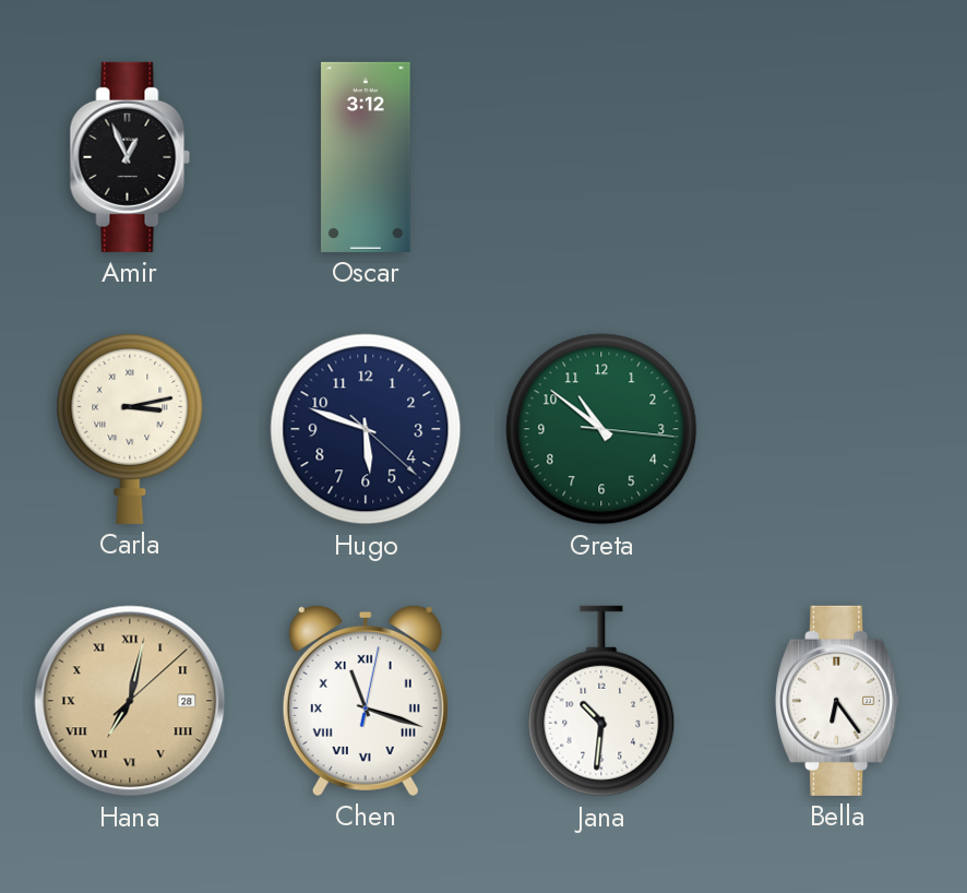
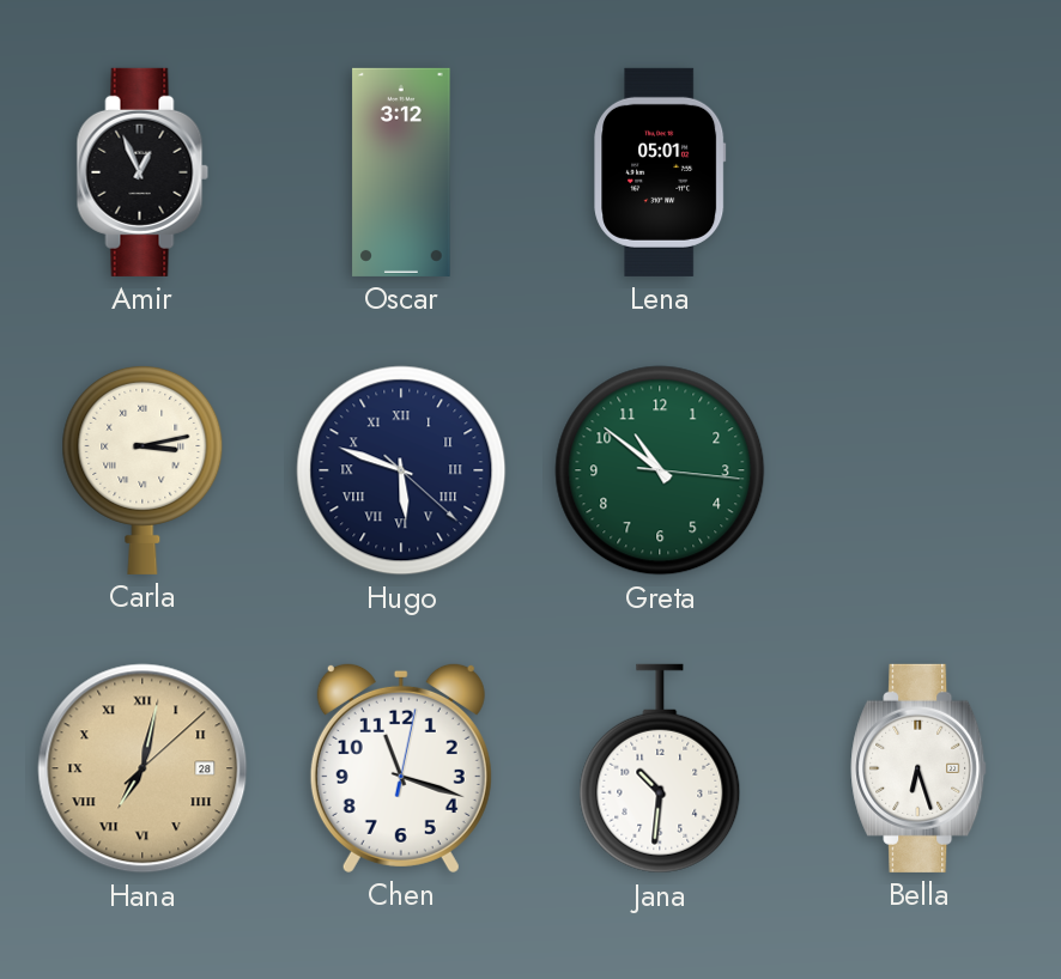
Lena: none -> 05:01 (660, 172)
Hugo numerals: Arabic -> Roman (401, 470)
Chen numerals: Roman -> Arabic (401, 767)
Bella: 6:24 -> 6:27 (920, 768)
